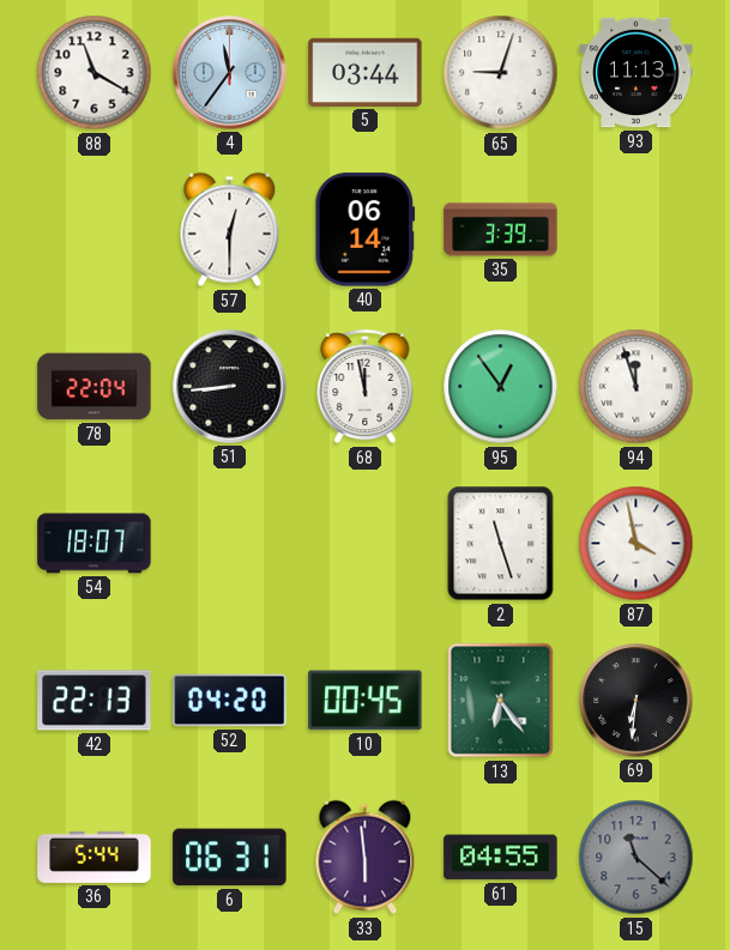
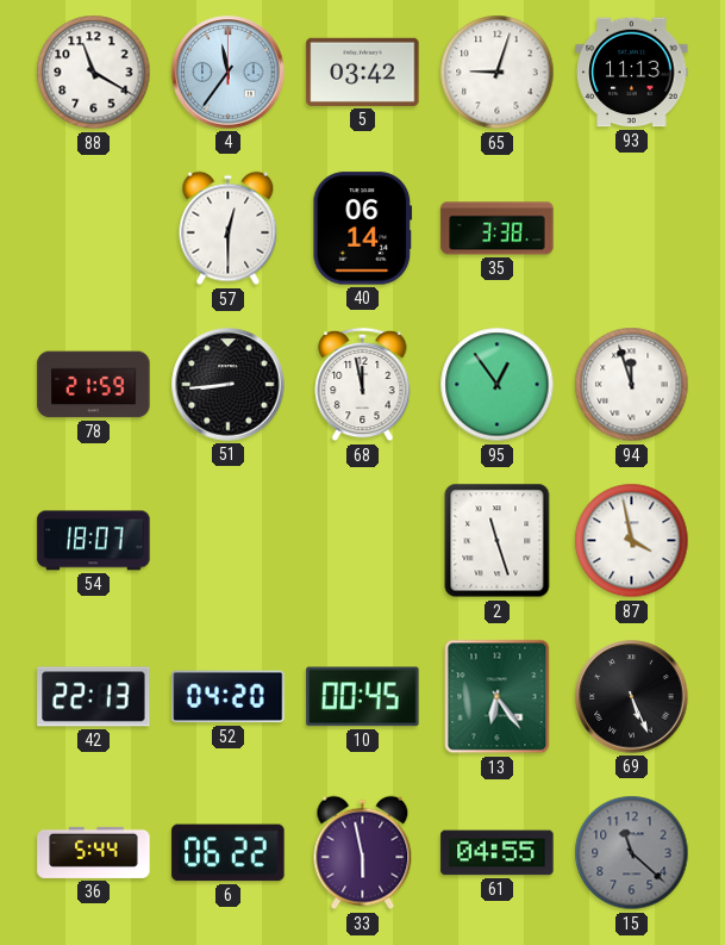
5: 03:44 -> 03:42 (363, 72)
35: 3:39 -> 3:38 (498, 229)
78: 22:04 -> 21:59 (94, 385)
69: 6:31 -> 5:26 (632, 697)
6: 06:31 -> 06:22 (229, 853)
33: 5:59 -> 5:58 (363, 853)
